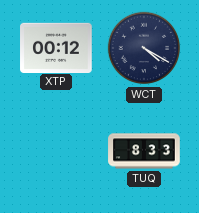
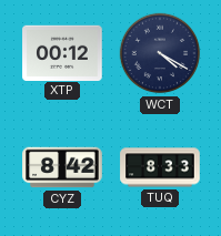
CYZ: none -> 8:42 (62, 167)
